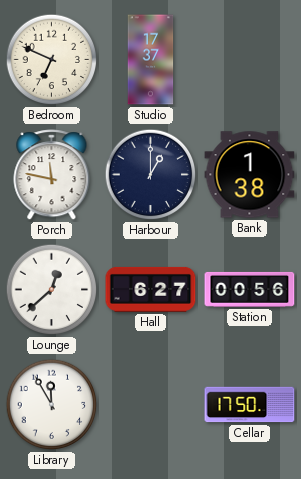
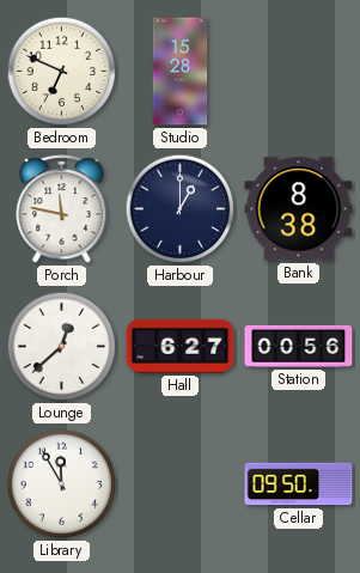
Studio: 17:37 -> 15:28 (181, 72)
Bank: 1:38 -> 8:38 (299, 209)
Cellar: 17:50 -> 09:50 (299, 484)
